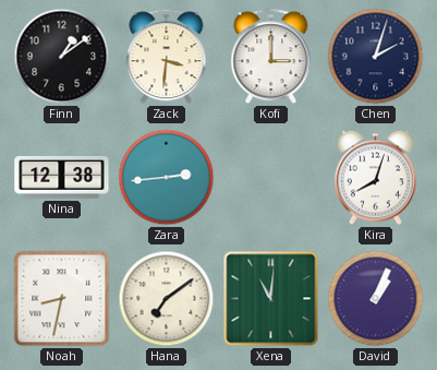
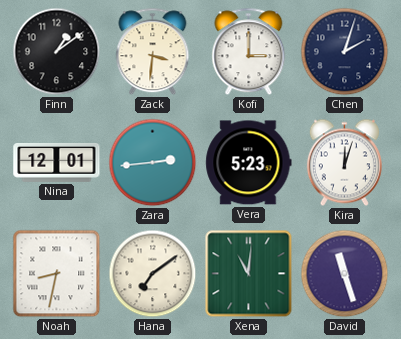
Nina: 12:38 -> 12:01 (57, 163)
Vera: none -> 5:23 (249, 163)
Kira: 8:03 -> 12:03 (344, 163)
David: 1:04 -> 11:27 (345, 274)
